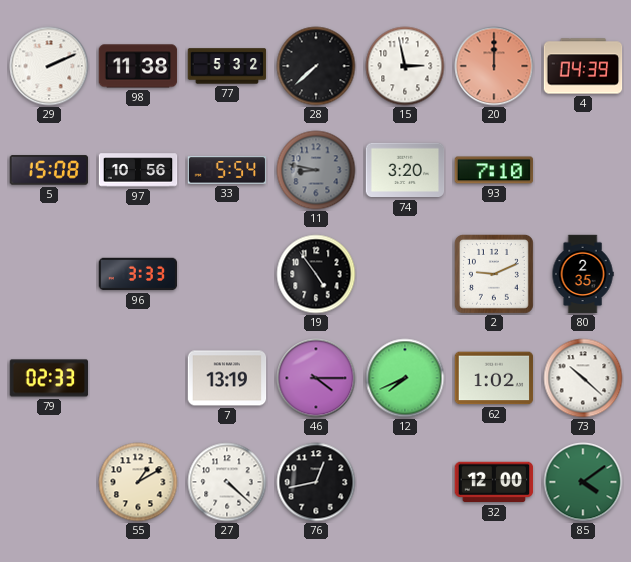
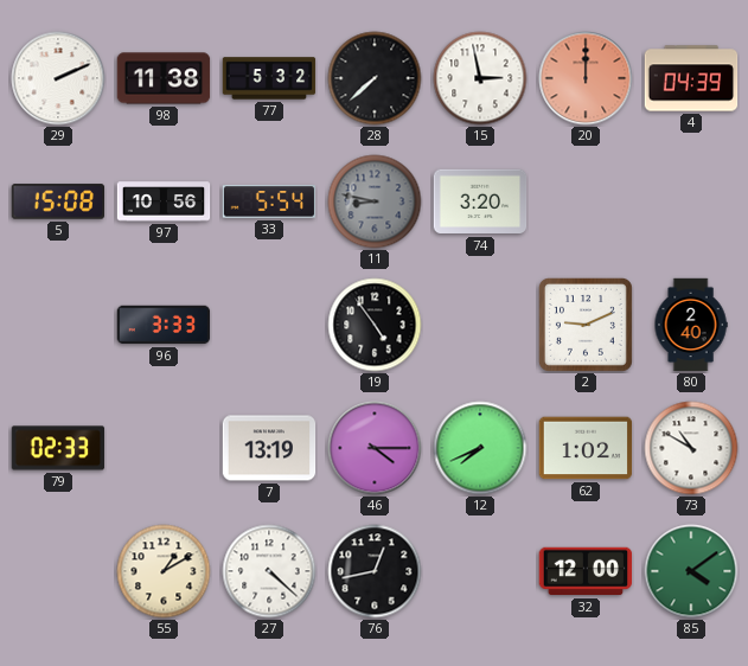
93: 7:10 -> none (494, 170)
80: 2:35 -> 2:40 (691, 325)
73: 10:22 -> 10:50 (691, 448)
